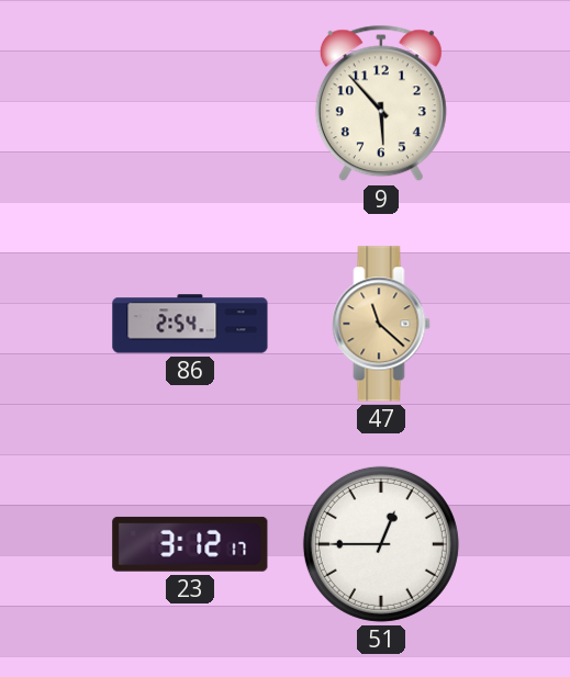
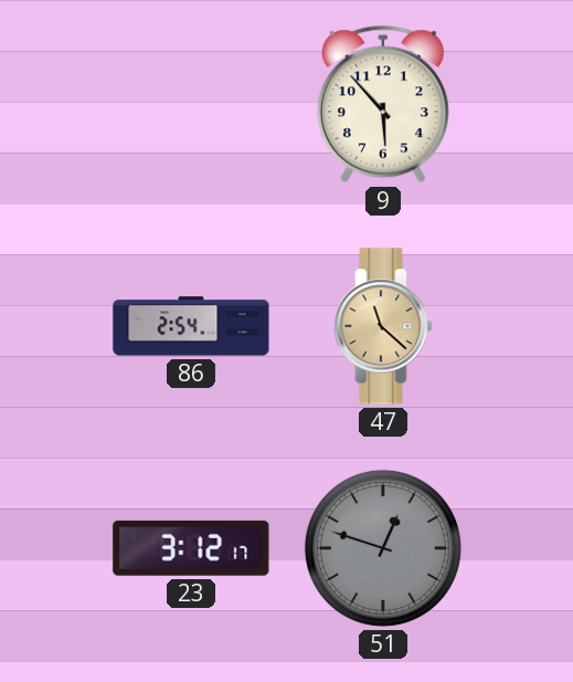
51: 12:45 -> 12:48 (383, 548)
51 dial: white -> grey (383, 548)
